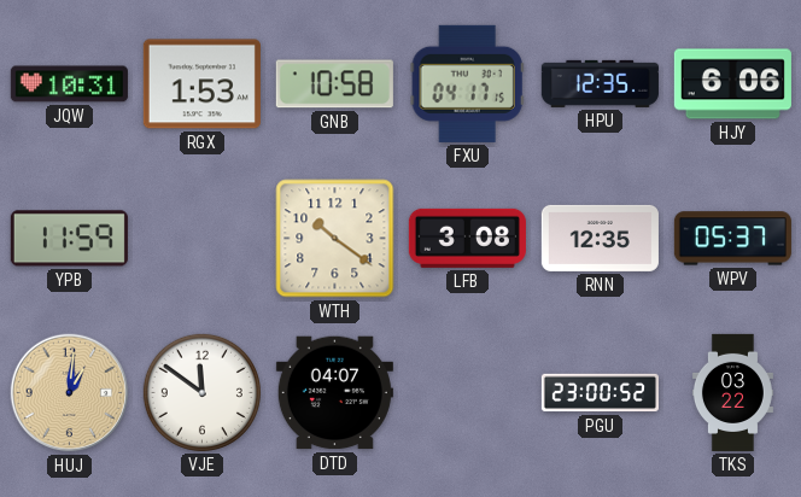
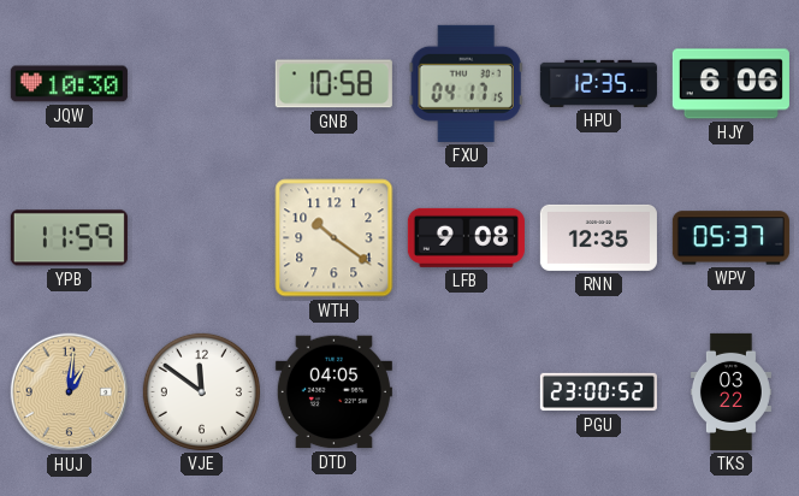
JQW: 10:31 -> 10:30 (69, 84)
RGX: 1:53 -> none (201, 84)
LFB: 3:08 -> 9:08 (466, 237)
DTD: 04:07 -> 04:05 (333, 392)
